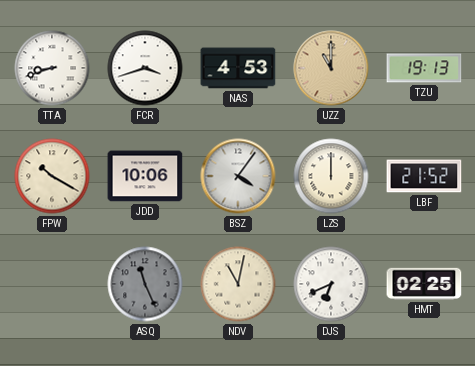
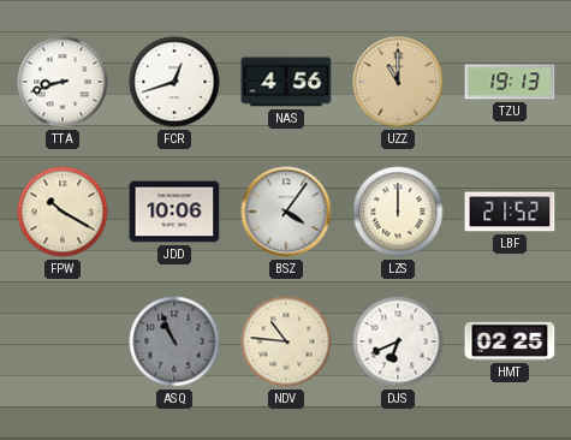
FCR: 3:42 -> 12:42 (174, 82)
NAS: 4:53 -> 4:56 (286, 82)
ASQ: 11:26 -> 10:56 (174, 341)
NDV: 11:02 -> 10:46 (286, 341)
